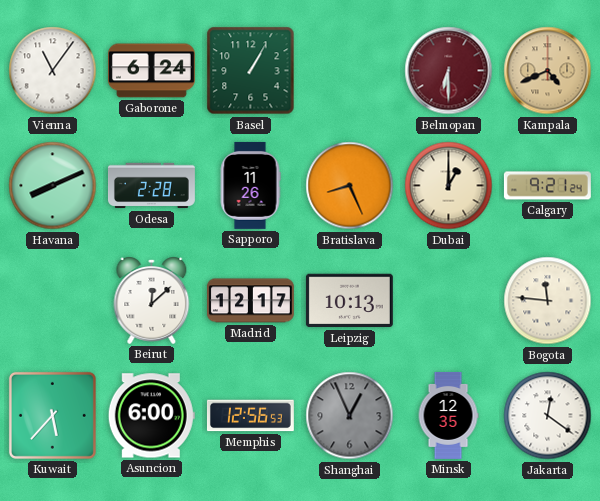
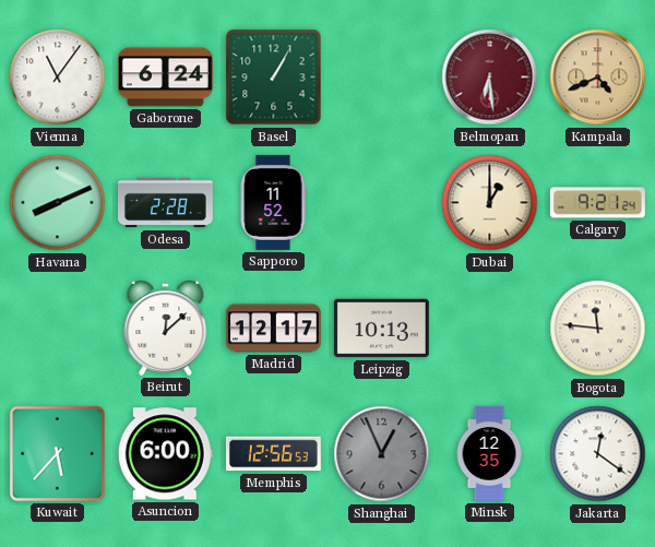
Belmopan: 6:30 -> 6:29 (490, 78)
Sapporo: 11:26 -> 11:52 (273, 202)
Bratislava: 8:26 -> none (350, 186)
